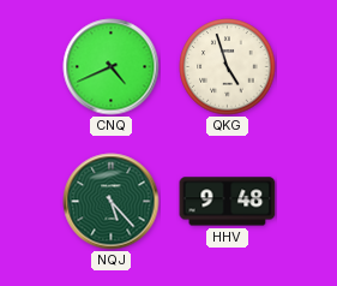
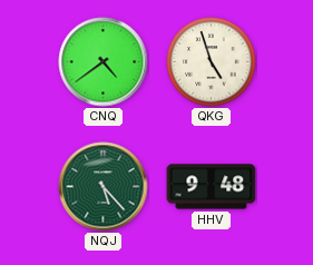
CNQ: 4:41 -> 4:39 (104, 62)
